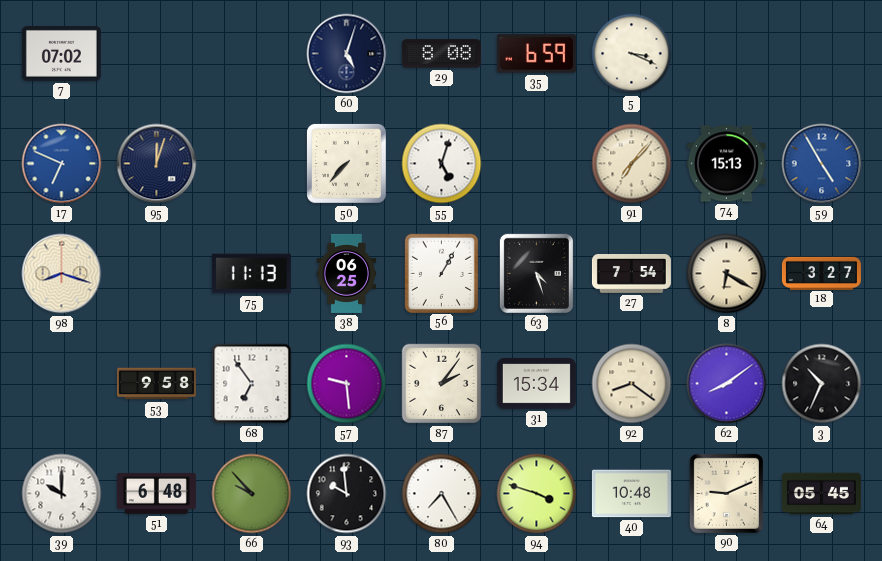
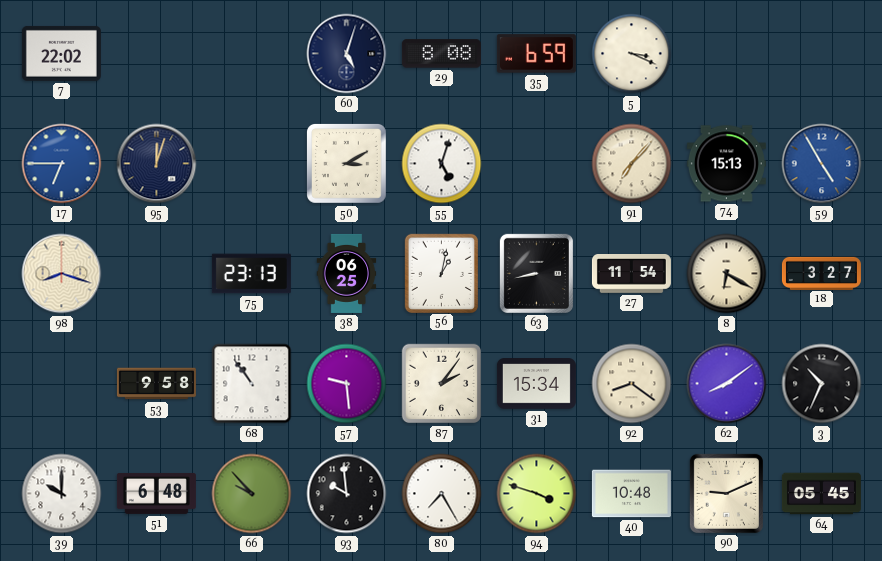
7: 07:02 -> 22:02 (61, 53)
17: 6:49 -> 6:45 (62, 164)
50: 7:37 -> 3:10 (347, 164)
75: 11:13 -> 23:13 (251, 274)
56: 1:05 -> 1:02 (441, 273)
63: 4:27 -> 8:43 (536, 273)
27: 7:54 -> 11:54 (631, 274)
68: 6:54 -> 10:54 (252, 384)
